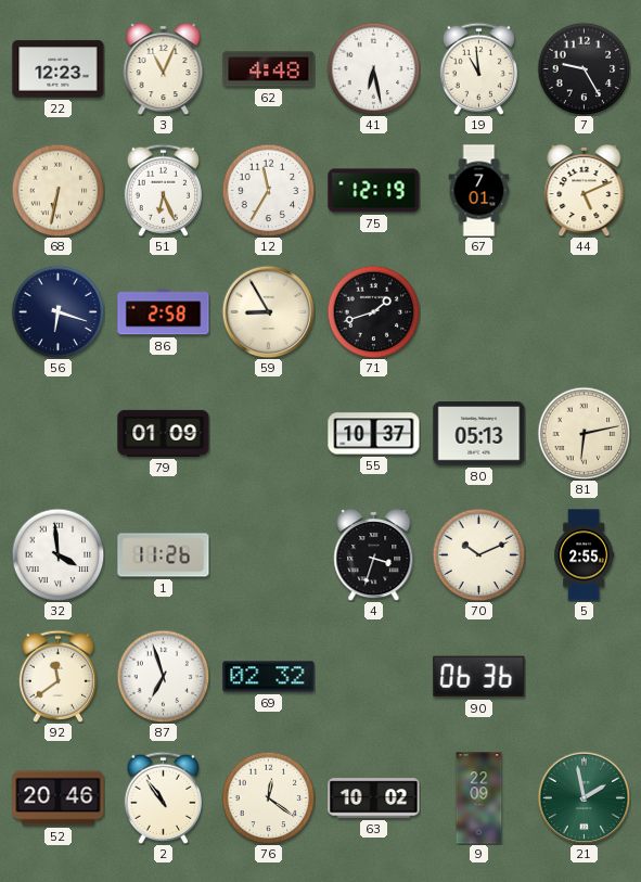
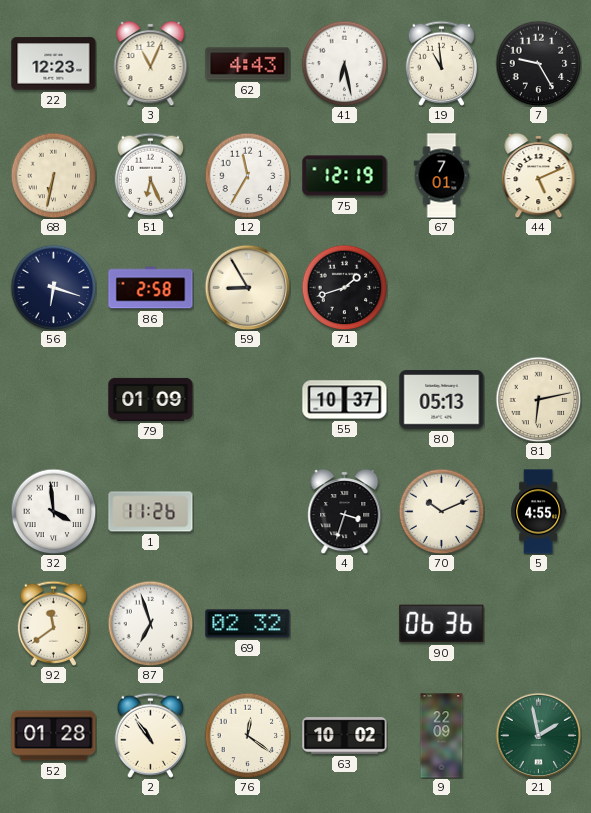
62: 4:48 -> 4:43 (248, 64)
5: 2:55 -> 4:55 (539, 512)
52: 20:46 -> 01:28 (54, 736)
